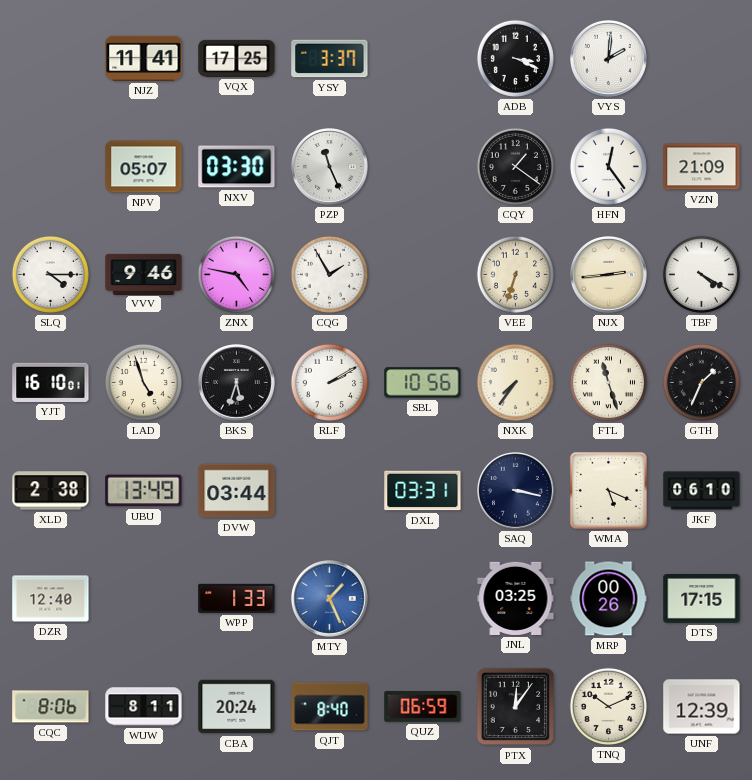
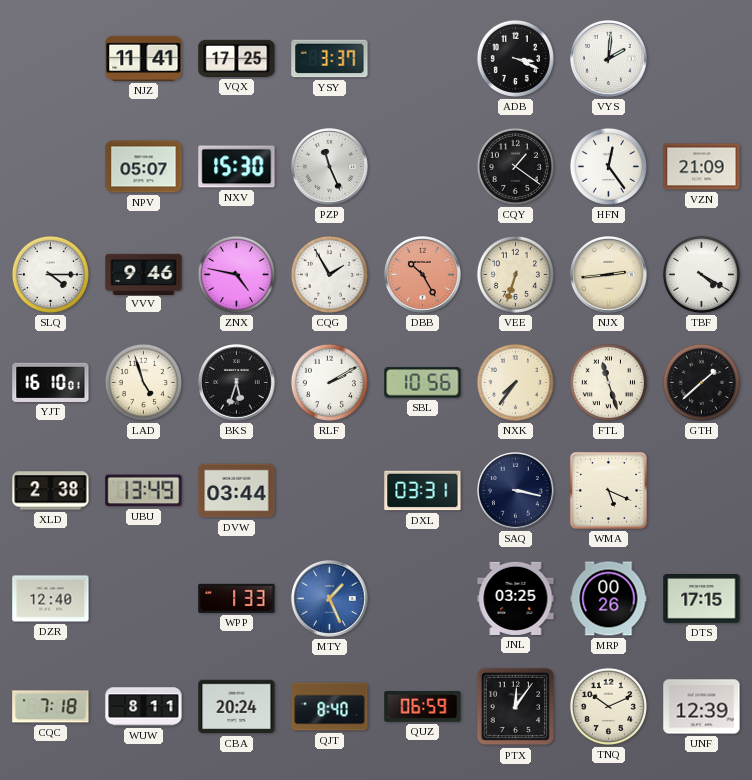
NXV: 03:30 -> 15:30 (237, 167)
DBB: none -> 10:25 (423, 275)
GTH: 1:34 -> 1:38 (701, 382)
JKF: 06:10 -> none (702, 491)
CQC: 8:06 -> 7:18 (51, 707)
